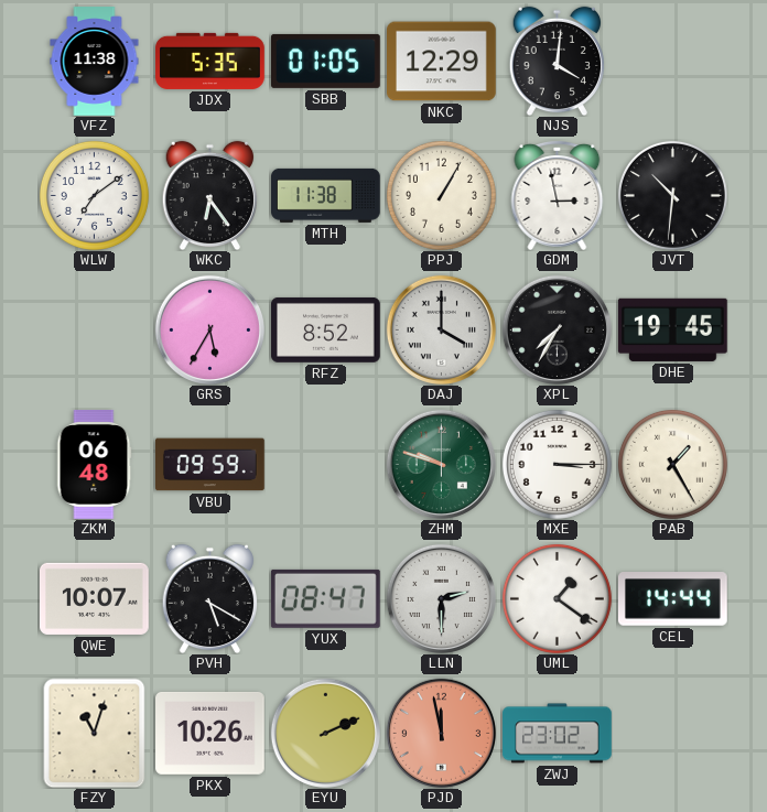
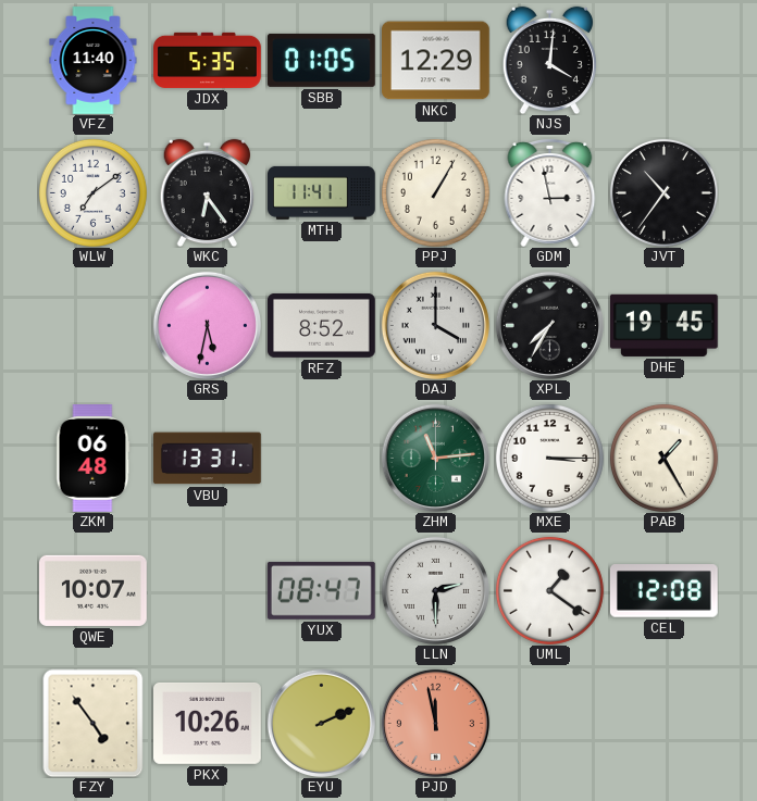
VFZ: 11:38 -> 11:40 (94, 61)
MTH: 11:38 -> 11:41 (322, 192)
JVT: 10:31 -> 10:36 (663, 192)
GRS: 5:35 -> 5:32 (207, 325)
VBU: 09:59 -> 13:31 (208, 459)
ZHM: 9:48 -> 11:14 (435, 458)
PVH: 5:20 -> none (209, 598)
CEL: 14:44 -> 12:08 (663, 591)
FZY: 11:03 -> 4:54 (94, 723)
ZWJ: 23:02 -> none (558, 734)
